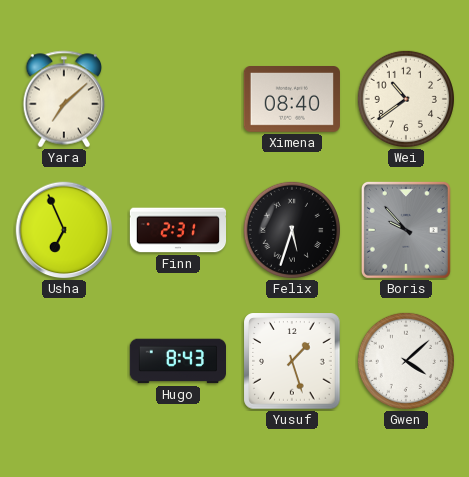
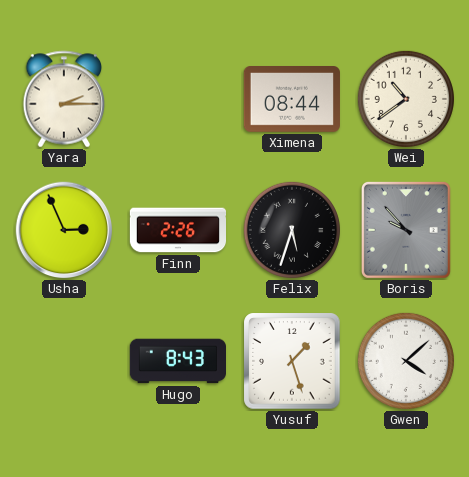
Yara: 7:08 -> 2:15 (64, 99)
Ximena: 08:40 -> 08:44 (292, 100)
Usha: 6:56 -> 2:56 (64, 230)
Finn: 2:31 -> 2:26 (177, 230)
